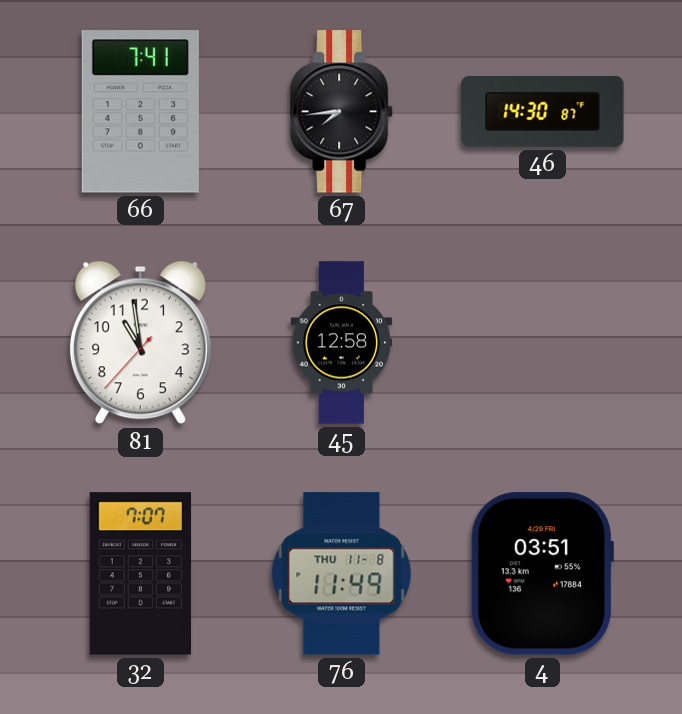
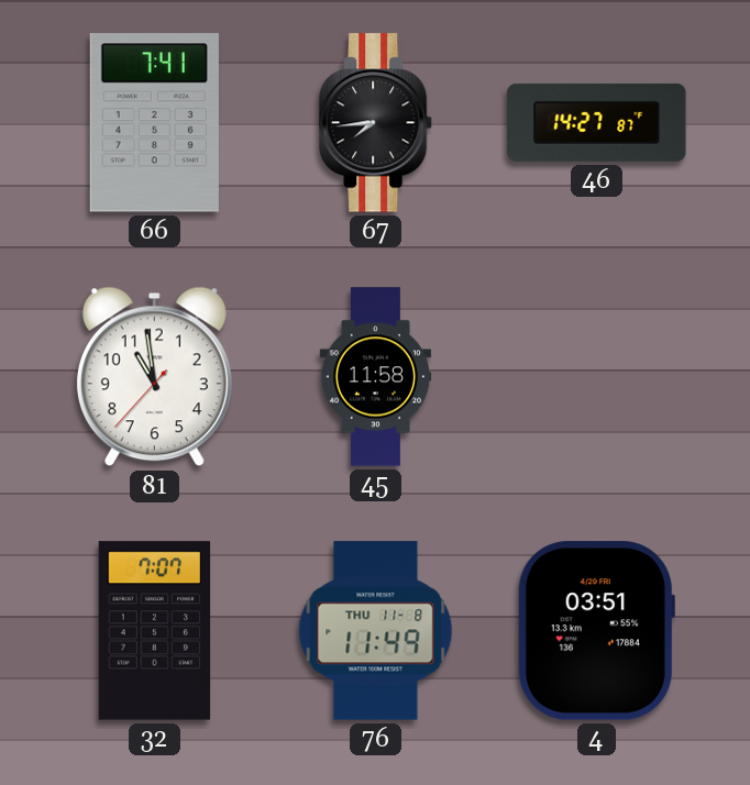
46: 14:30 -> 14:27 (597, 122)
45: 12:58 -> 11:58 (376, 377)
